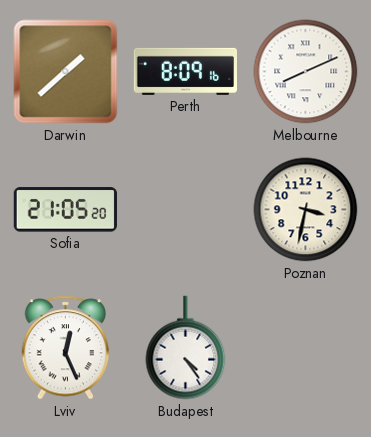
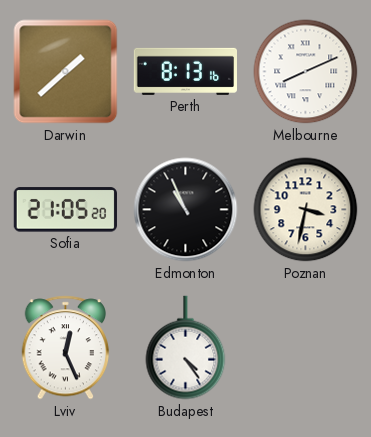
Perth: 8:09 -> 8:13 (185, 71)
Edmonton: none -> 10:56 (186, 210)
